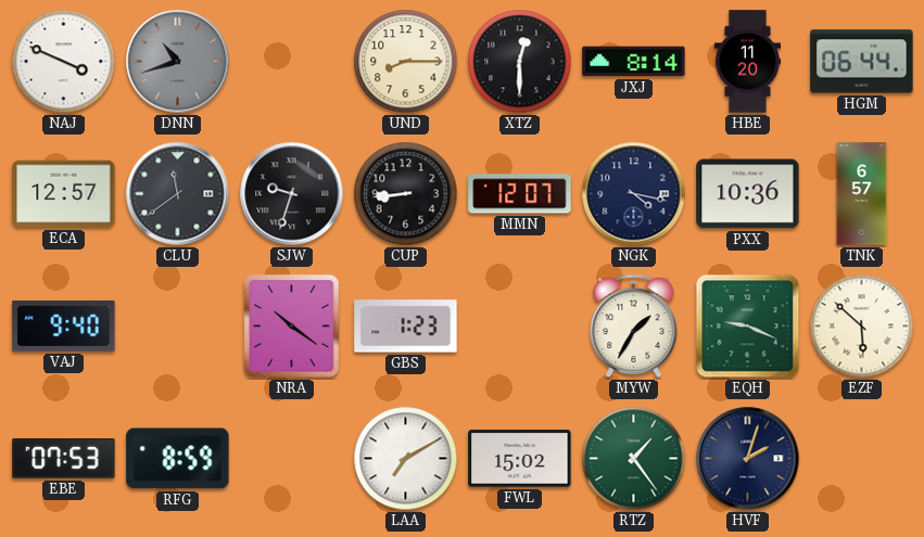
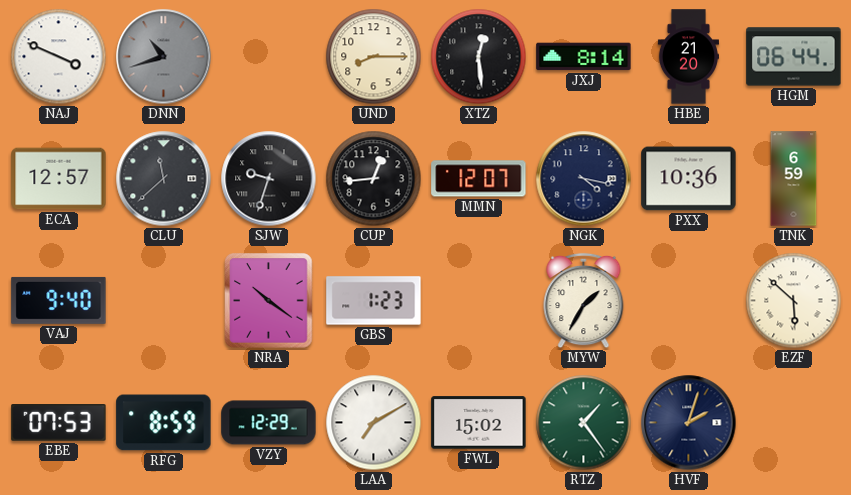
XTZ: 12:30 -> 12:29 (479, 57)
HBE: 11:20 -> 21:20 (688, 57)
CLU: 11:39 -> 11:38 (164, 179)
CUP: 8:44 -> 12:44 (374, 179)
TNK: 6:57 -> 6:59 (794, 179)
EQH: 9:19 -> none (748, 327)
VZY: none -> 12:29 (269, 423)
